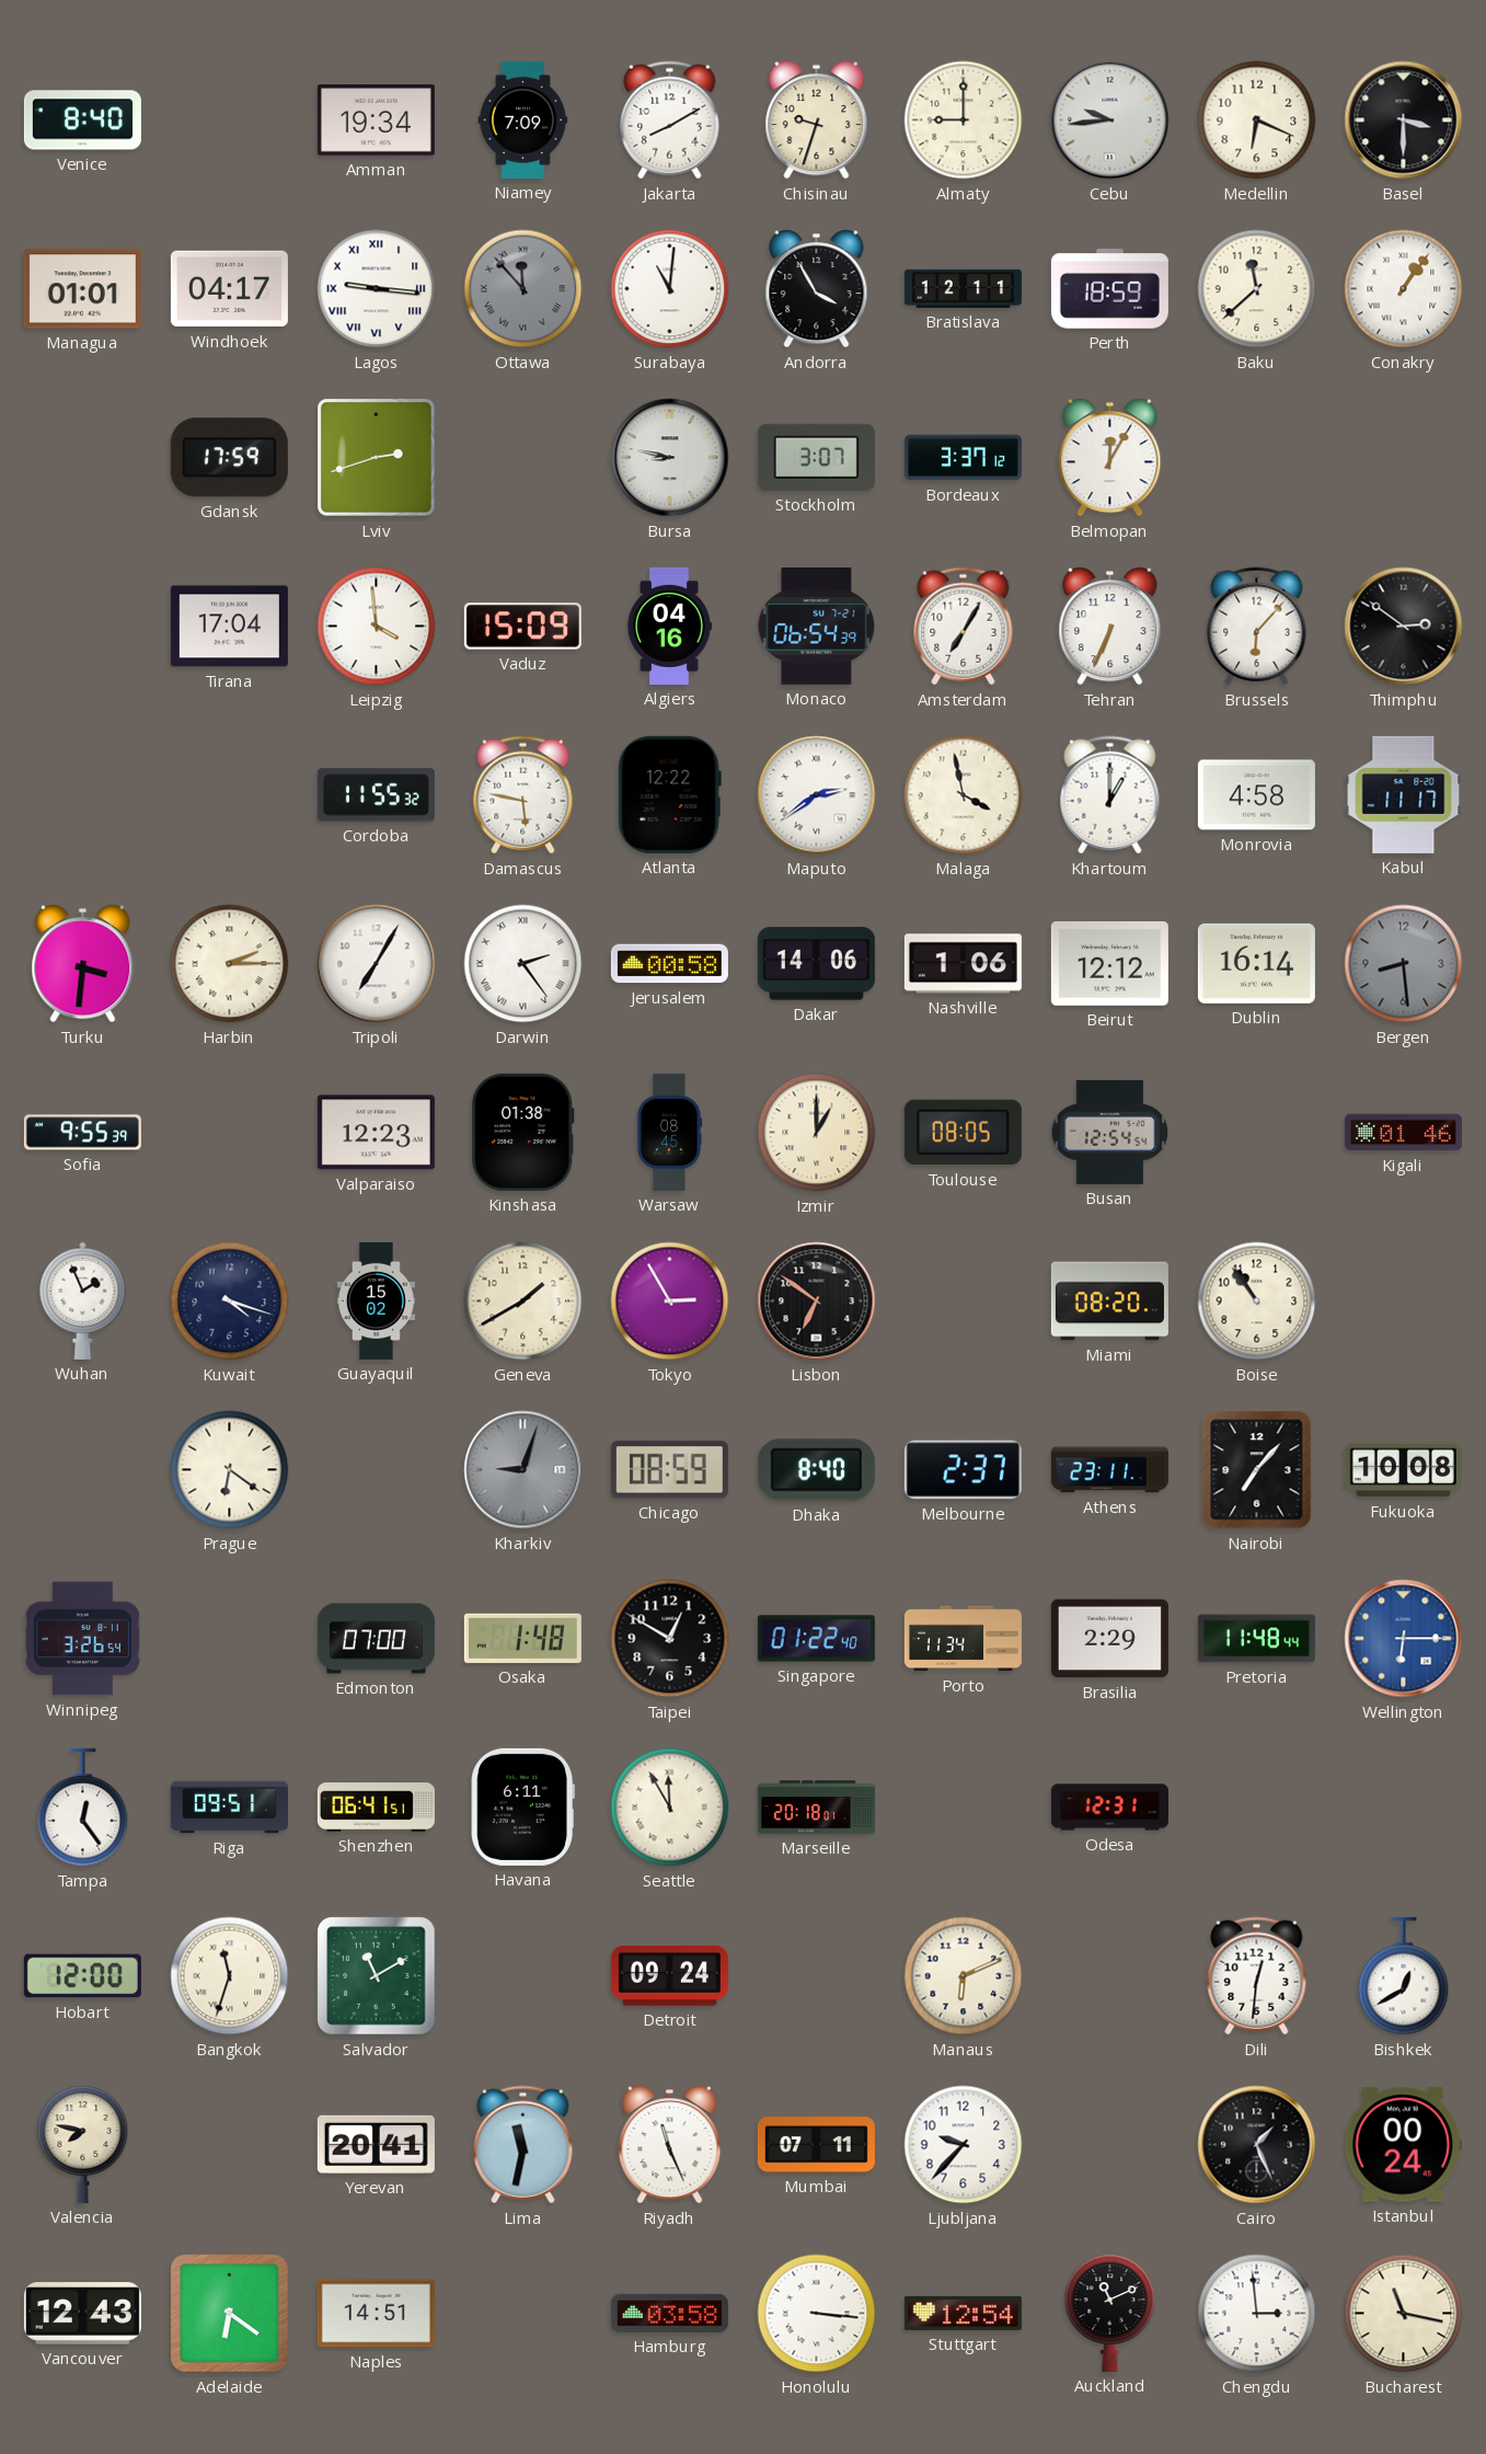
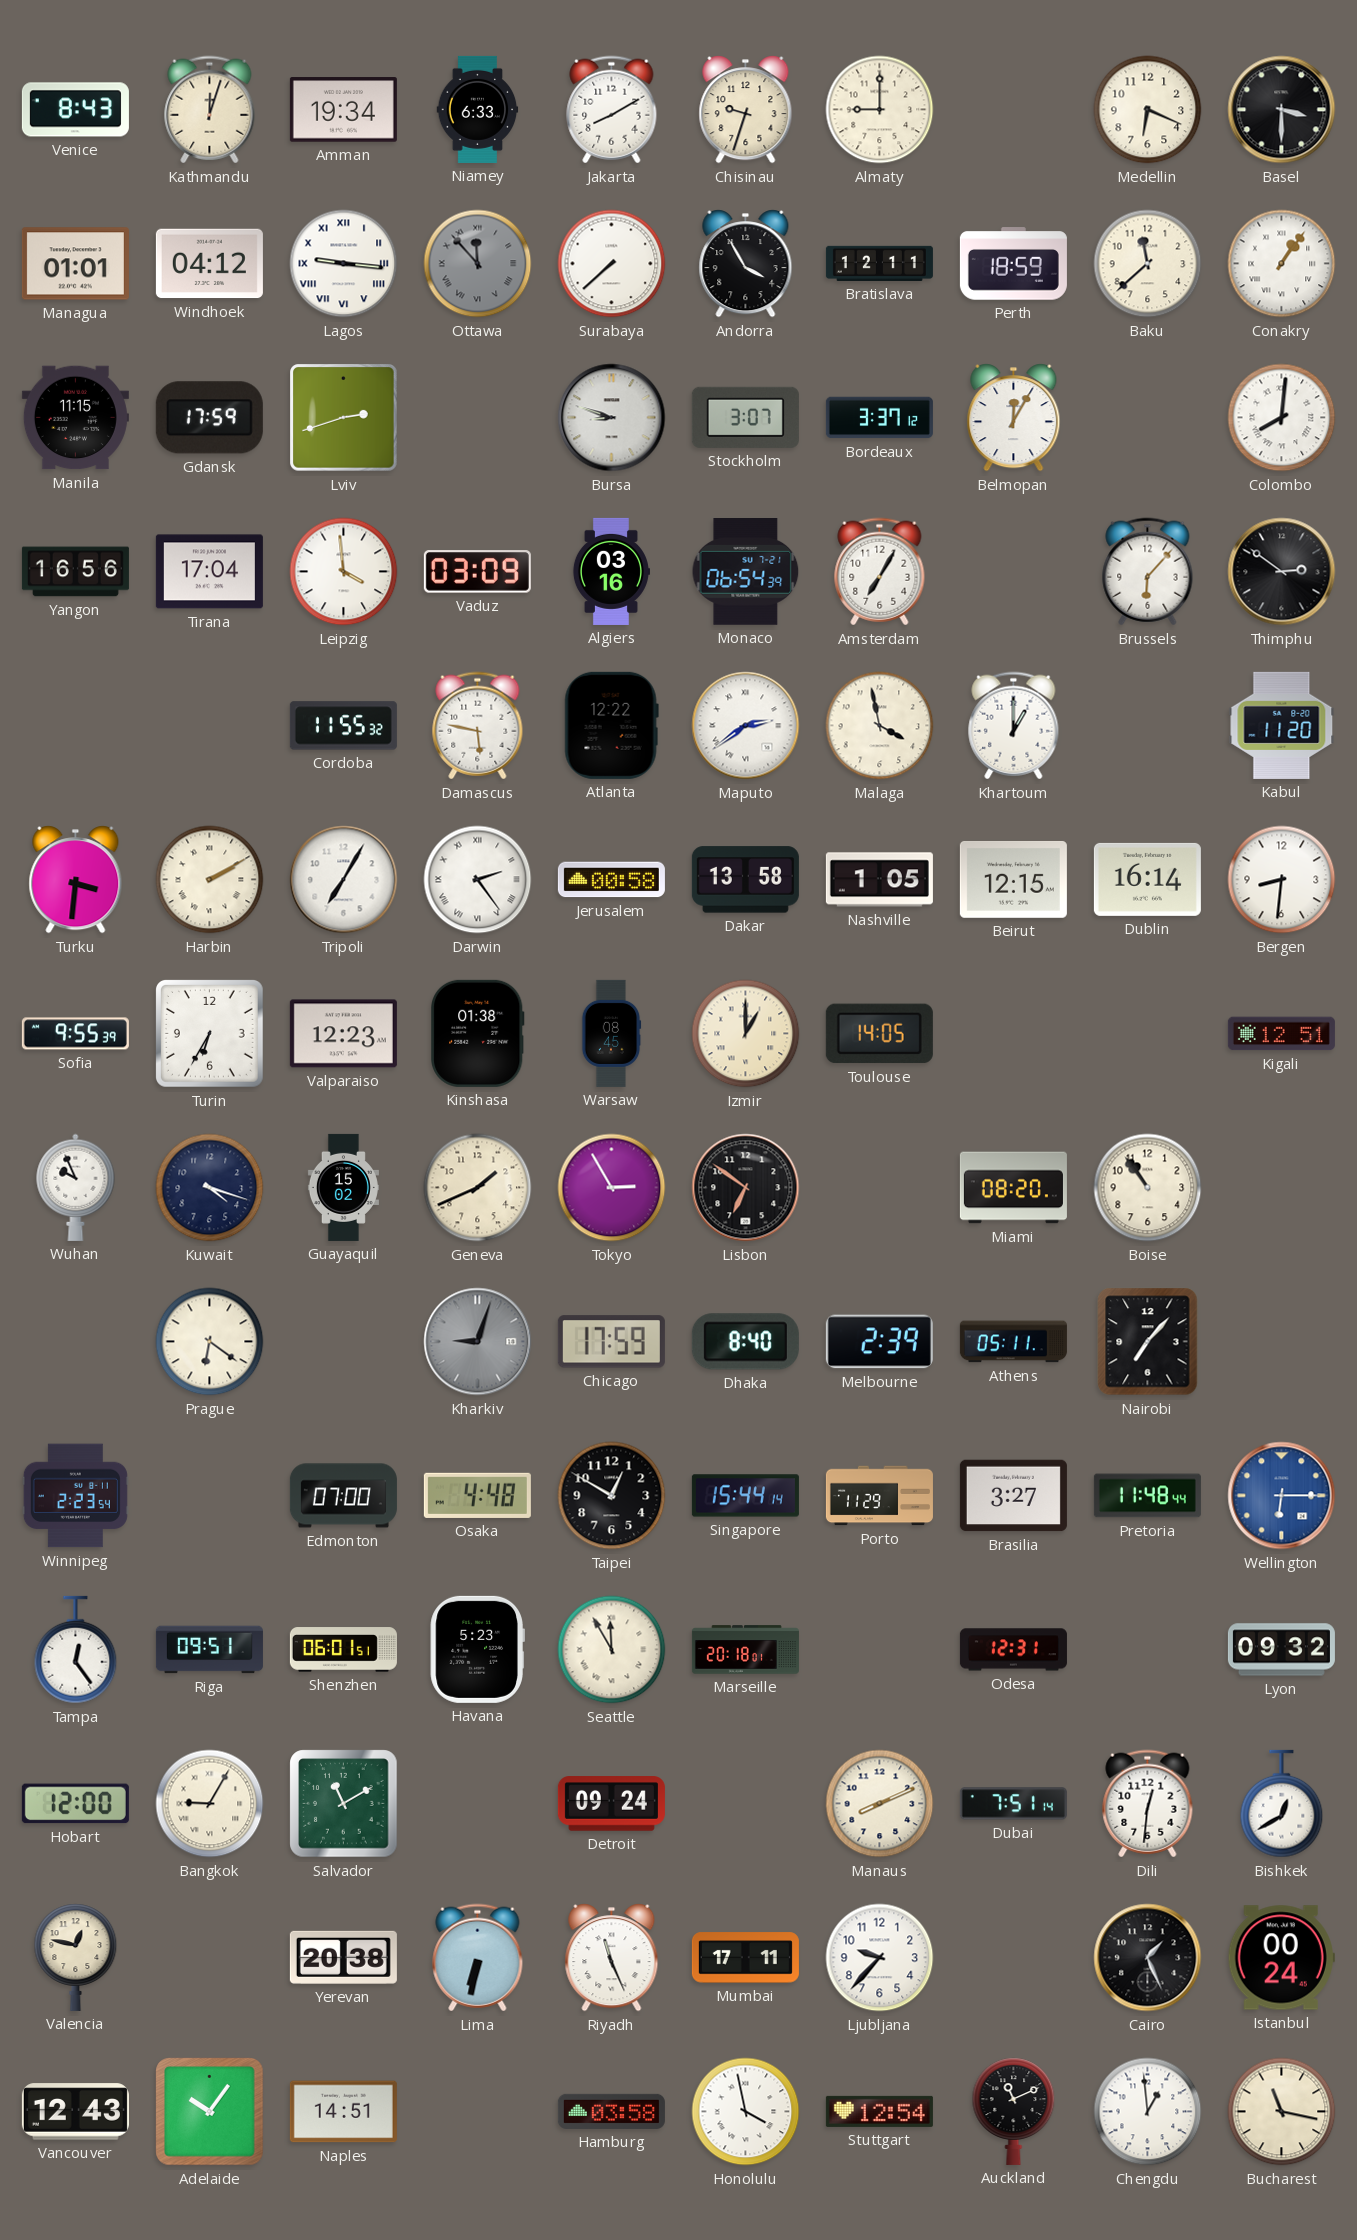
Venice: 8:40 -> 8:43 (75, 110)
Kathmandu: none -> 12:03 (210, 110)
Niamey: 7:09 -> 6:33 (478, 109)
Cebu: 9:44 -> none (1110, 121)
Windhoek: 04:17 -> 04:12 (209, 264)
Surabaya: 11:01 -> 7:38 (612, 264)
Manila: none -> 11:15 (75, 418)
Bursa: 8:47 -> 8:48 (612, 418)
Colombo: none -> 8:01 (1282, 418)
Yangon: none -> 16:56 (75, 572)
Vaduz: 15:09 -> 03:09 (477, 572)
Algiers: 04:16 -> 03:16 (611, 571)
Tehran: 6:34 -> none (1110, 627)
Monrovia: 4:58 -> none (1256, 795)
Kabul: 11:17 -> 11:20 (1282, 725)
Harbin: 2:15 -> 2:10 (210, 880)
Dakar: 14:06 -> 13:58 (745, 880)
Nashville: 1:06 -> 1:05 (879, 880)
Beirut: 12:12 -> 12:15 (1013, 879)
Bergen: 8:29 -> 8:31 (1282, 880)
Bergen dial: grey -> white (1282, 880)
Turin: none -> 6:35 (209, 1033)
Toulouse: 08:05 -> 14:05 (879, 1034)
Busan: 12:54 -> none (1110, 1132)
Kigali: 01:46 -> 12:51 (1281, 1034)
Wuhan: 1:56 -> 9:56 (76, 1187)
Geneva: 1:40 -> 1:41 (478, 1188)
Chicago: 08:59 -> 17:59 (611, 1342)
Melbourne: 2:37 -> 2:39 (879, 1342)
Athens: 23:11 -> 05:11 (1013, 1342)
Fukuoka: 10:08 -> none (1403, 1470)
Winnipeg: 3:26 -> 2:23 (75, 1496)
Osaka: 1:48 -> 4:48 (477, 1495)
Singapore: 01:22 -> 15:44 (745, 1496)
Porto: 11:34 -> 11:29 (879, 1496)
Brasilia: 2:29 -> 3:27 (1013, 1496)
Shenzhen: 06:41 -> 06:01 (343, 1650)
Havana: 6:11 -> 5:23 (477, 1649)
Lyon: none -> 09:32 (1281, 1650)
Bangkok: 11:33 -> 9:05 (210, 1804)
Manaus: 6:11 -> 8:11 (880, 1804)
Dubai: none -> 7:51 (1013, 1804)
Valencia: 7:47 -> 12:47 (76, 1957)
Yerevan: 20:41 -> 20:38 (343, 1957)
Lima: 11:32 -> 6:32 (478, 1958)
Mumbai: 07:11 -> 17:11 (745, 1958)
Adelaide: 6:21 -> 10:06 (210, 2112)
Honolulu: 3:16 -> 3:58 (746, 2112)
Chengdu: 2:59 -> 12:59 (1148, 2112)
